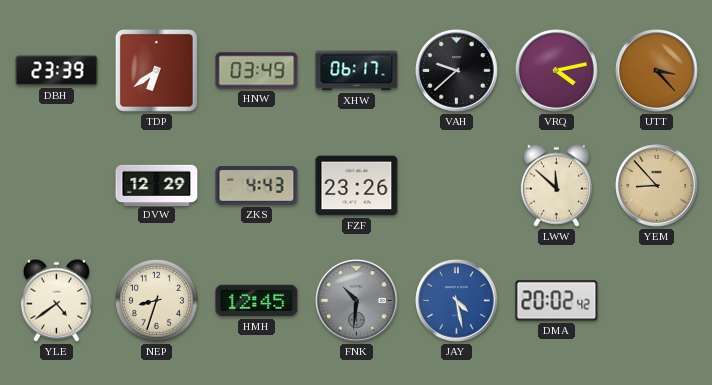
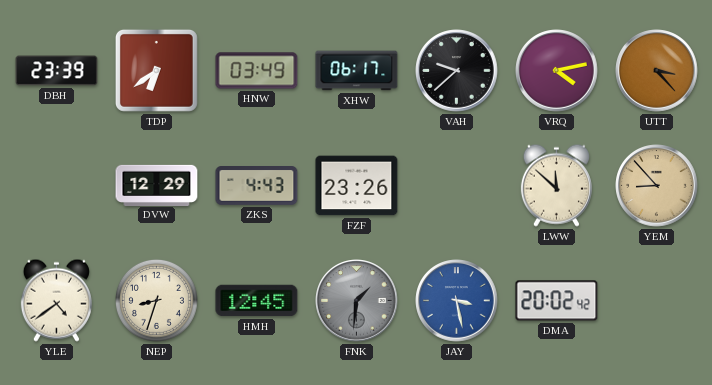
FNK: 10:31 -> 1:31 (357, 301)
JAY: 4:28 -> 3:28 (457, 301)
